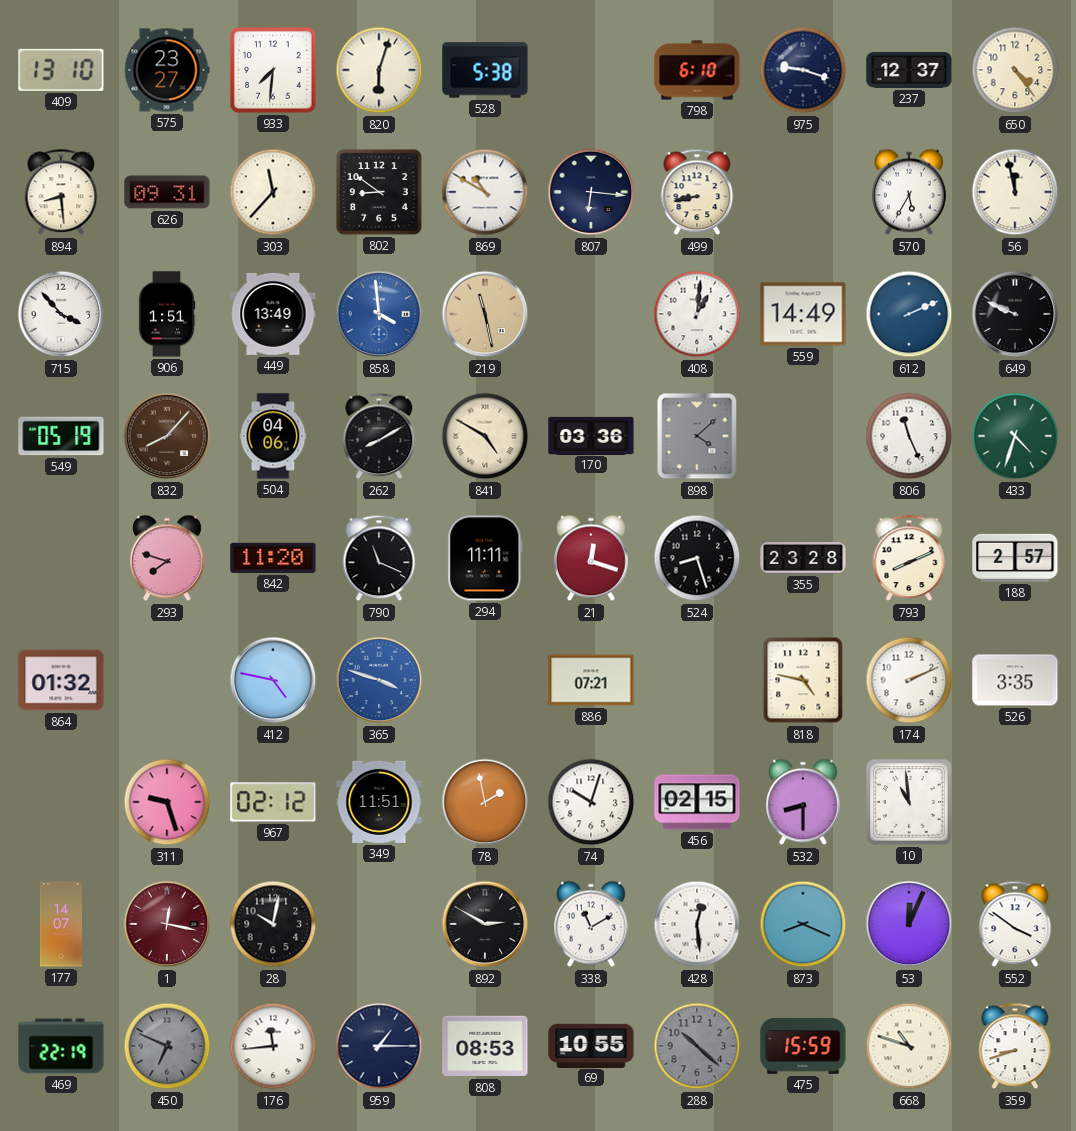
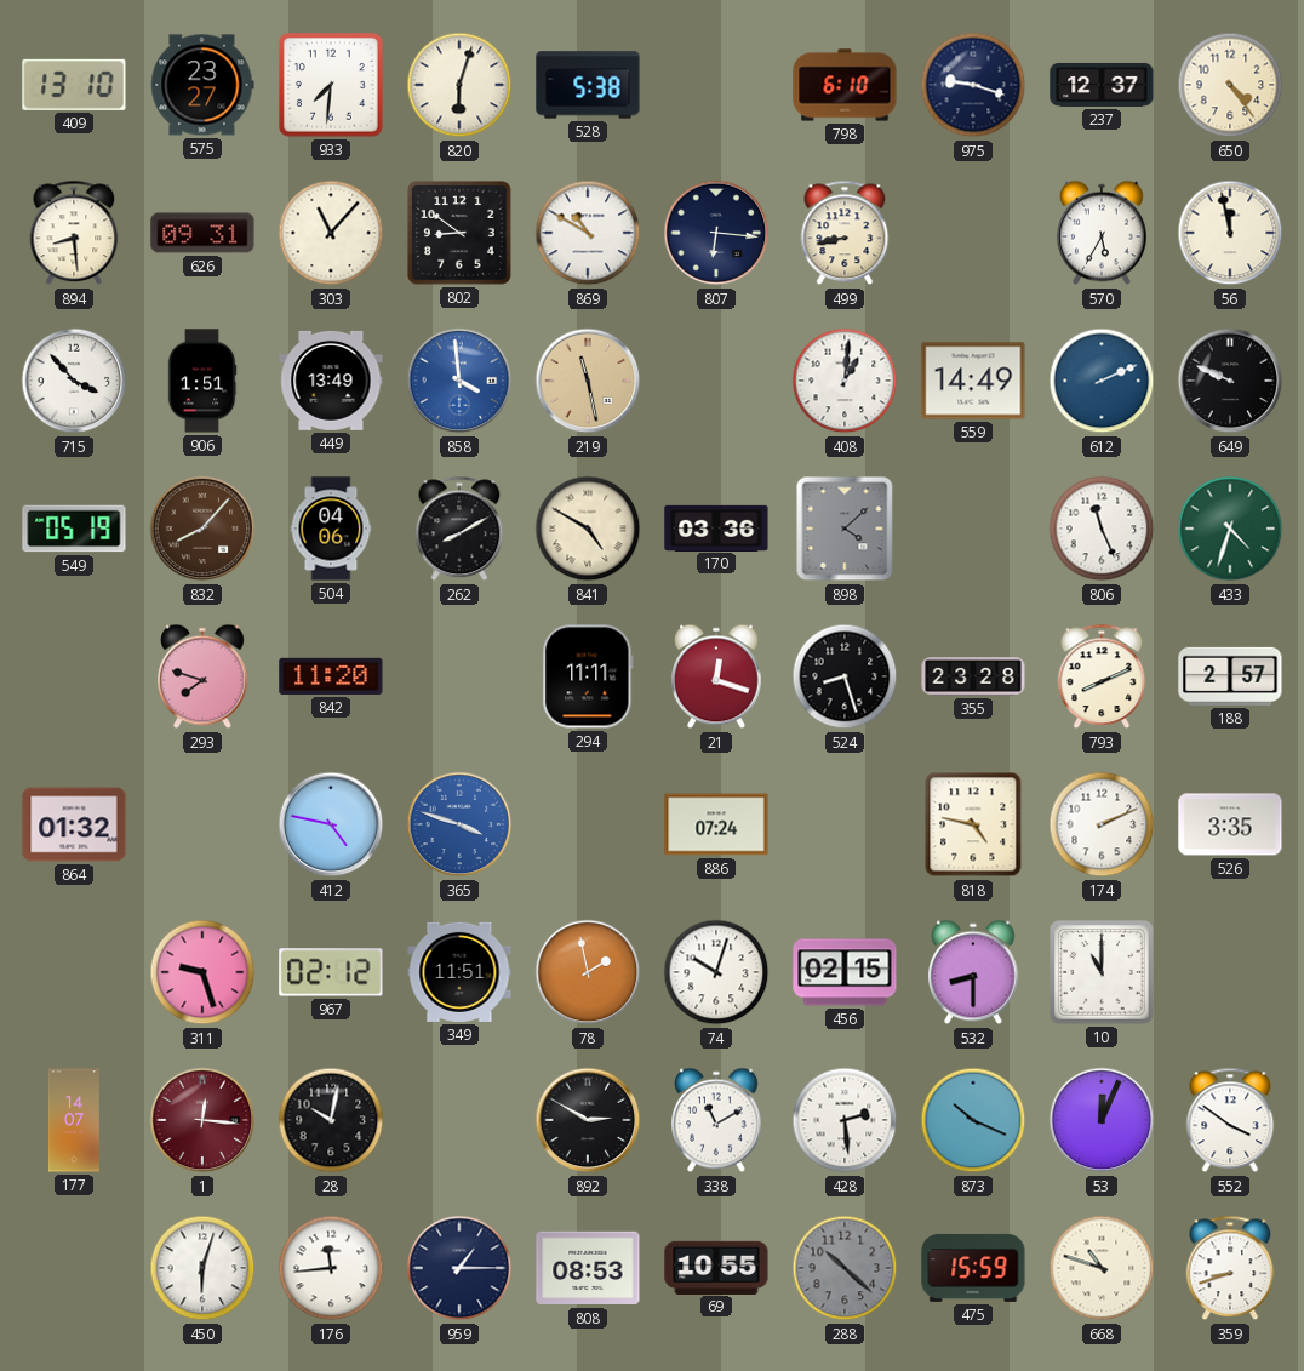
303: 11:37 -> 11:07 (331, 233)
790: 11:19 -> none (379, 558)
886: 07:21 -> 07:24 (716, 824)
10: 10:59 -> 11:00 (1102, 972)
1: 12:17 -> 12:16 (202, 1120)
428: 12:29 -> 2:29 (845, 1120)
873: 8:19 -> 10:19 (973, 1120)
469: 22:19 -> none (61, 1046)
450: 6:49 -> 6:03 (202, 1268)
450 dial: grey -> white (202, 1268)
